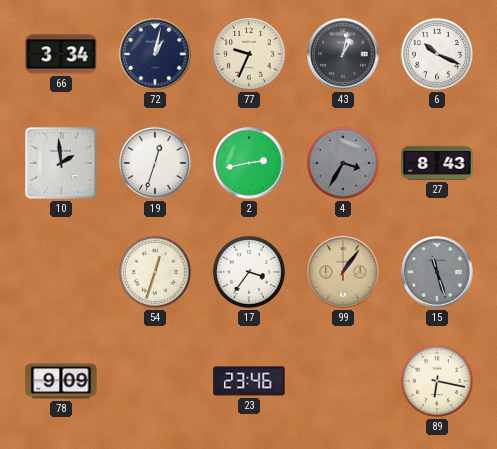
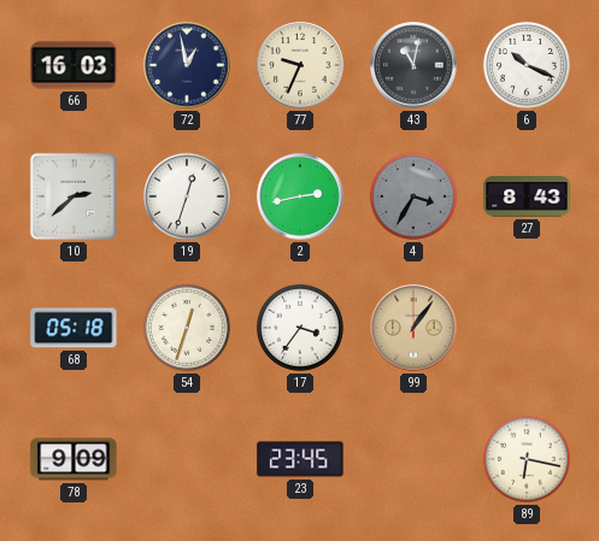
66: 3:34 -> 16:03 (74, 65)
72: 1:02 -> 12:58 (187, 65)
43: 1:02 -> 11:02 (413, 65)
10: 1:59 -> 2:38 (74, 196)
68: none -> 05:18 (74, 328)
15: 11:27 -> none (437, 272)
23: 23:46 -> 23:45 (300, 459)
